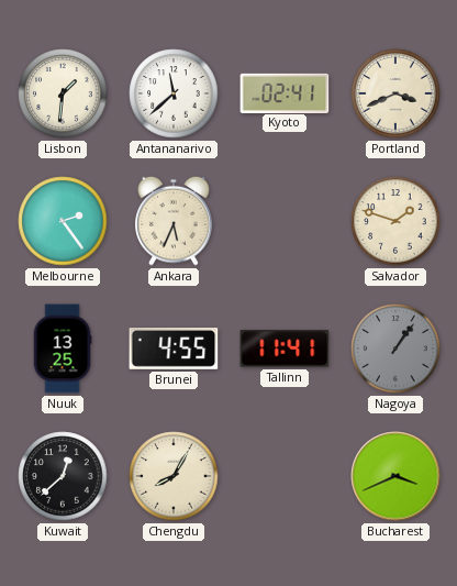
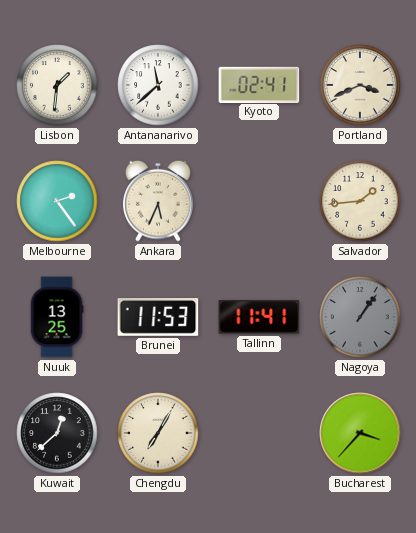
Salvador: 1:48 -> 1:44 (360, 201)
Brunei: 4:55 -> 11:53 (158, 318)
Chengdu: 8:05 -> 7:05 (158, 433)
Bucharest: 3:41 -> 3:37 (360, 433)
